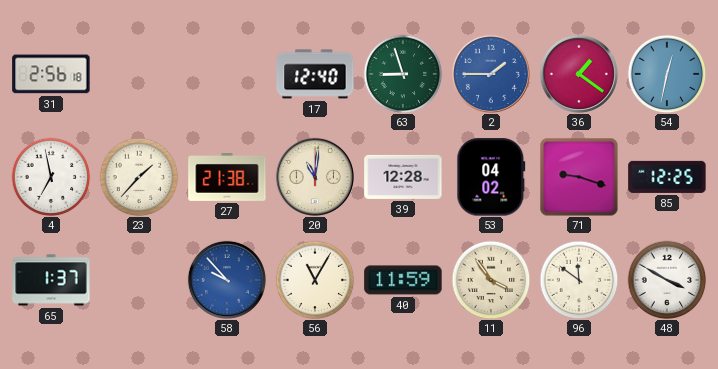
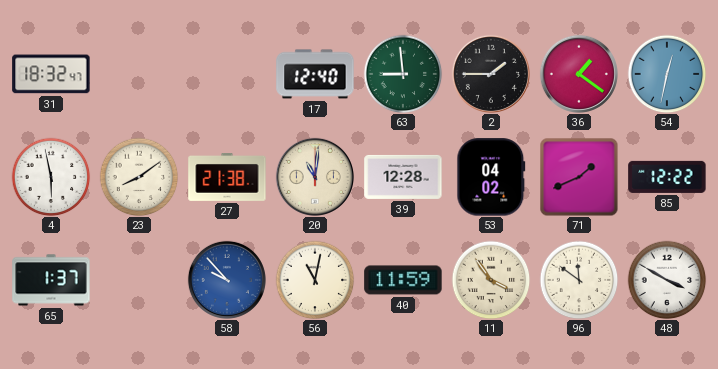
31: 2:56 -> 18:32 (51, 74)
63: 8:57 -> 8:59 (403, 74)
2 dial: blue -> black (491, 74)
4: 6:58 -> 5:58 (51, 177)
23: 1:37 -> 8:09 (139, 177)
71: 9:18 -> 1:41 (579, 177)
85: 12:25 -> 12:22 (667, 177)
56: 11:05 -> 11:02 (315, 280)
